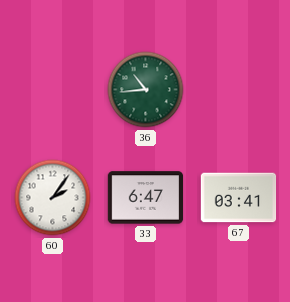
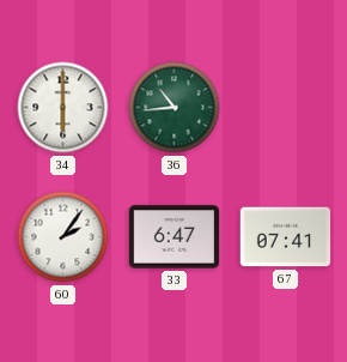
34: none -> 6:00 (63, 108)
67: 03:41 -> 07:41 (286, 237)
